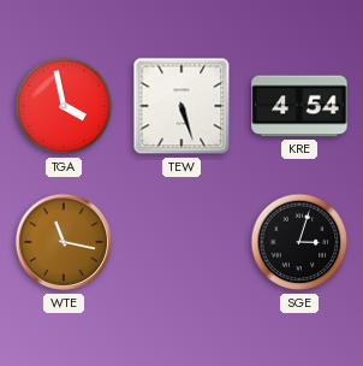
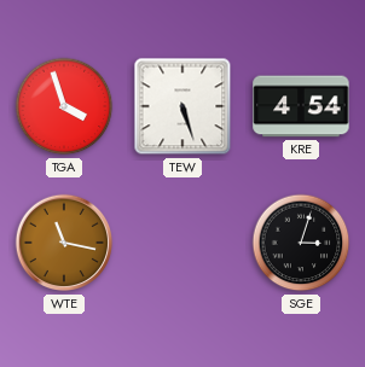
TGA: 3:58 -> 3:57 (64, 106)
